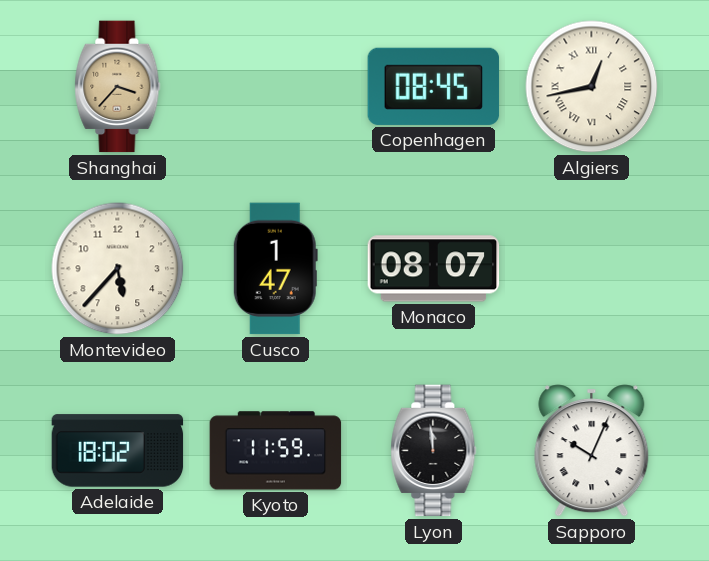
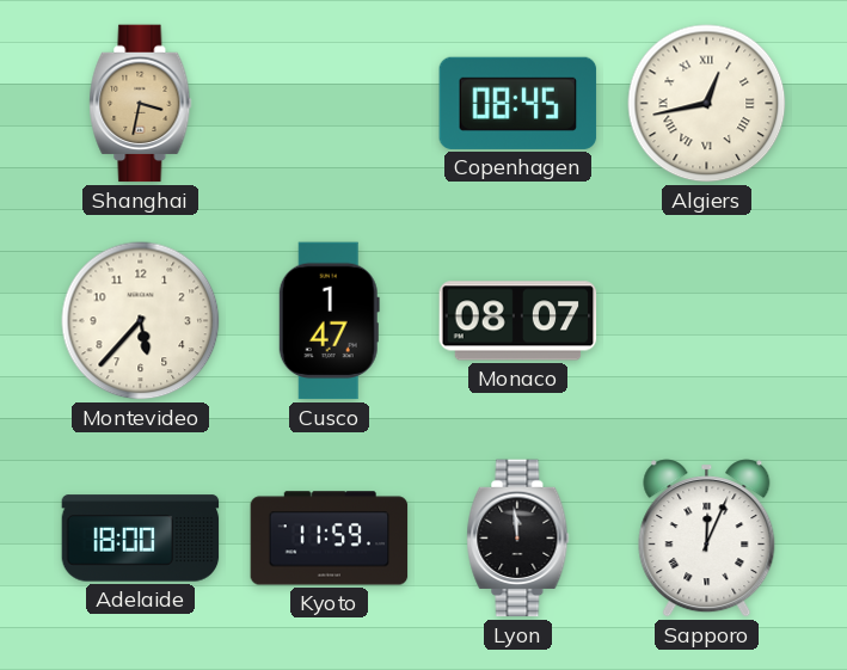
Shanghai: 3:37 -> 3:32 (141, 104)
Adelaide: 18:02 -> 18:00 (141, 539)
Sapporo: 10:04 -> 12:04 (707, 539)
